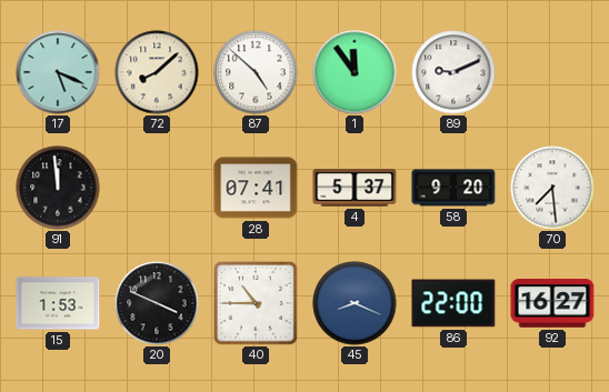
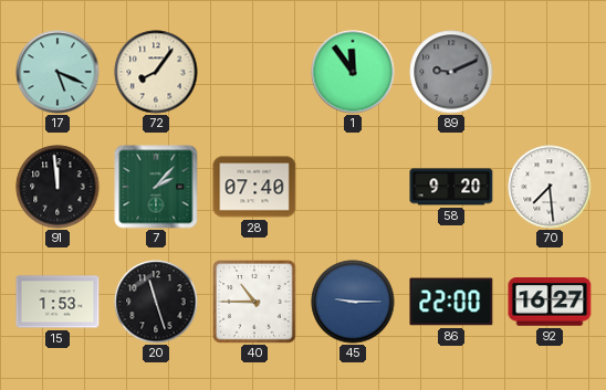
72: 8:08 -> 8:06 (156, 72)
87: 4:52 -> none (256, 72)
89 dial: white -> grey (451, 72)
7: none -> 2:07 (156, 187)
28: 07:41 -> 07:40 (254, 187)
4: 5:37 -> none (355, 188)
20: 3:49 -> 11:27 (156, 302)
45: 8:19 -> 9:15 (353, 302)
